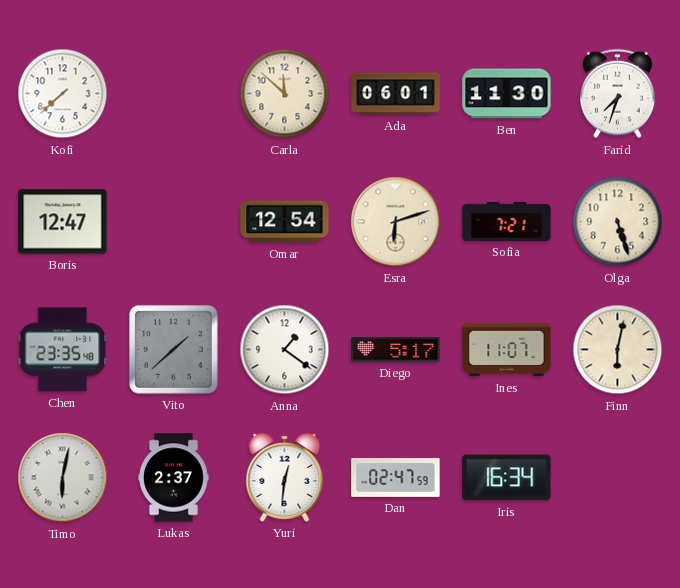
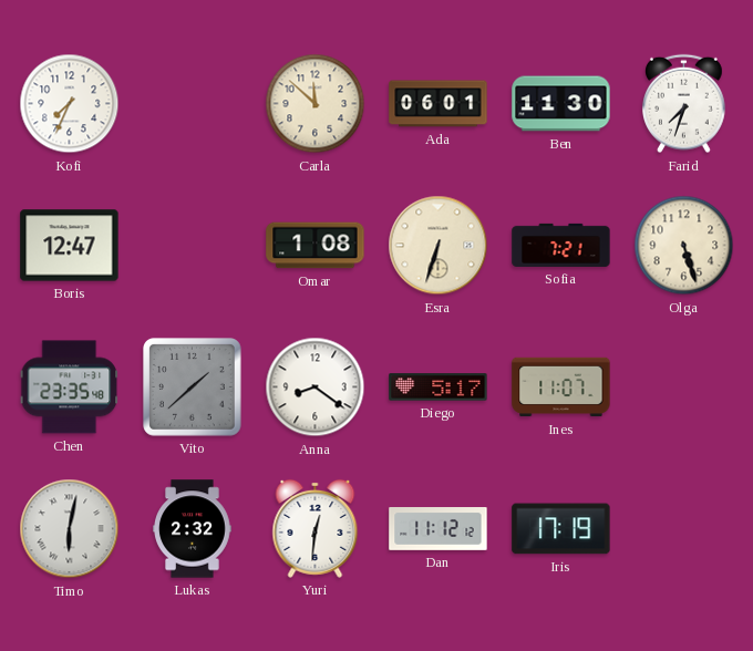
Kofi: 7:38 -> 7:34 (70, 104)
Omar: 12:54 -> 1:08 (316, 246)
Esra: 6:12 -> 6:33 (439, 246)
Anna: 1:21 -> 8:21 (316, 387)
Finn: 6:02 -> none (618, 350)
Lukas: 2:37 -> 2:32 (193, 529)
Dan: 02:47 -> 11:12 (439, 529)
Iris: 16:34 -> 17:19 (561, 529)
